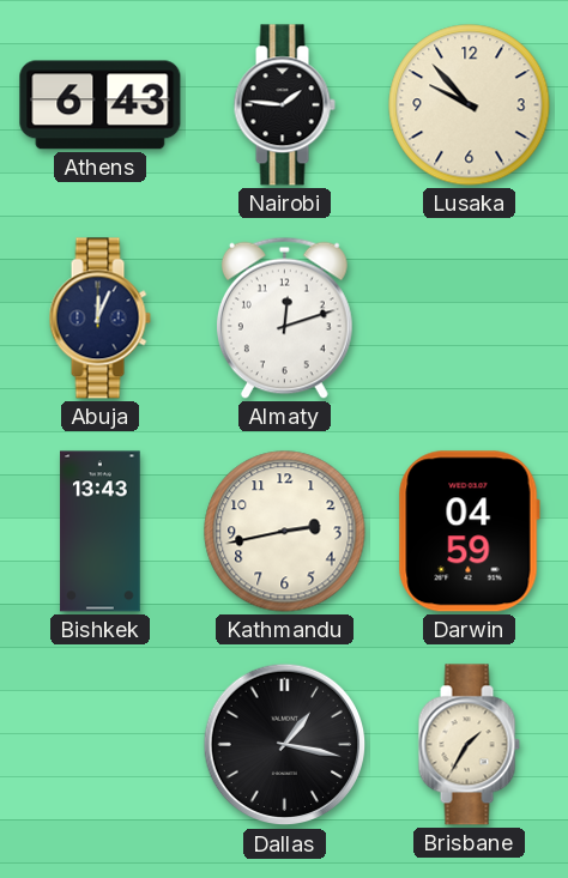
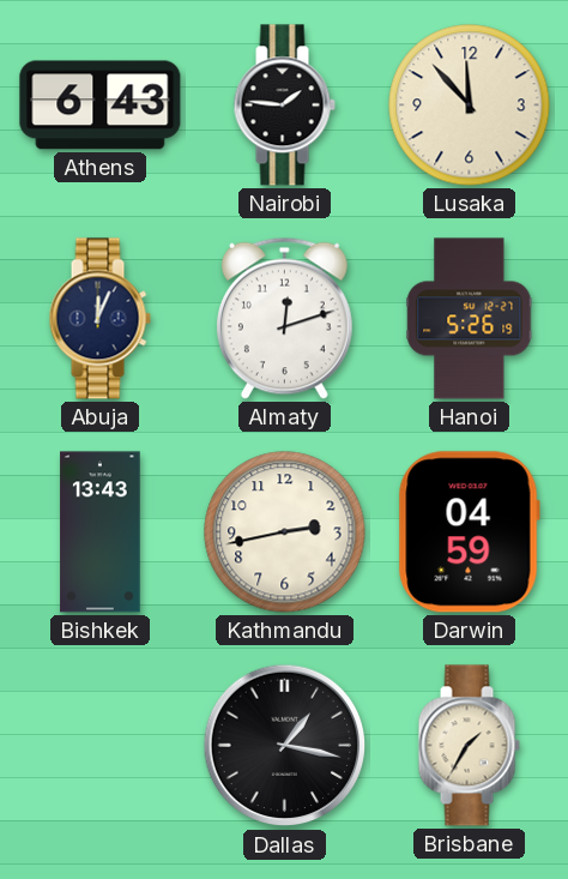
Lusaka: 9:53 -> 11:53 (470, 106)
Hanoi: none -> 5:26 (470, 319)
